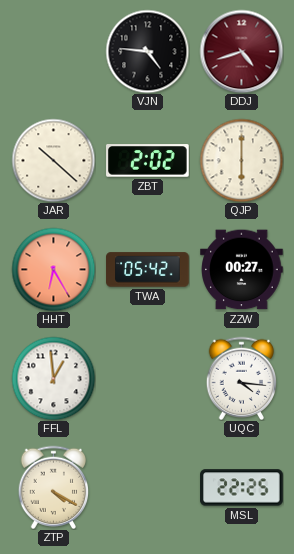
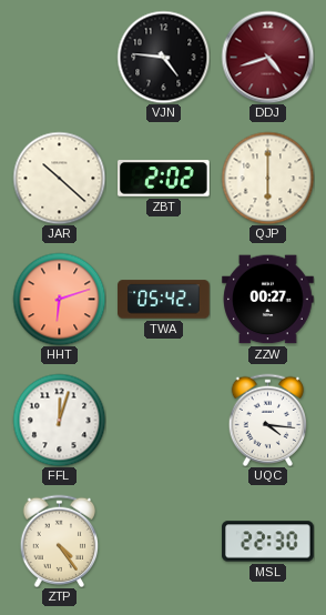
HHT: 6:25 -> 6:12 (59, 299)
FFL: 12:59 -> 12:03 (59, 420)
ZTP: 4:20 -> 4:24 (60, 541)
MSL: 22:25 -> 22:30 (268, 542)
